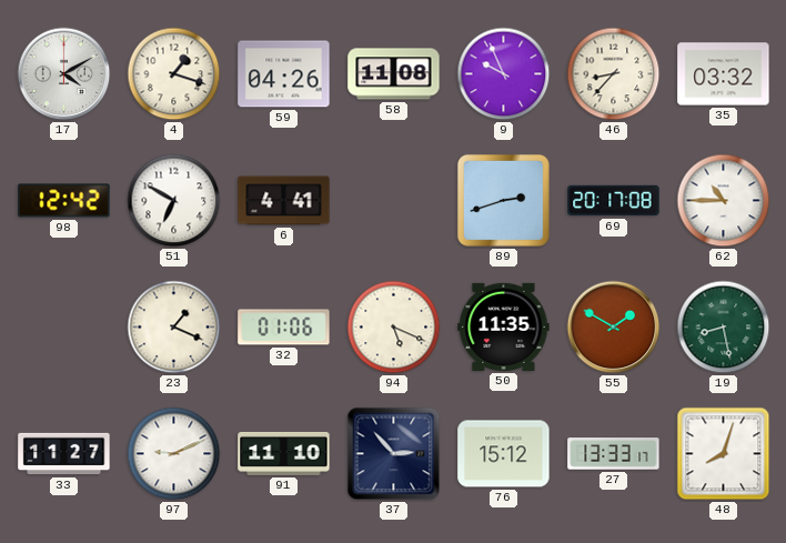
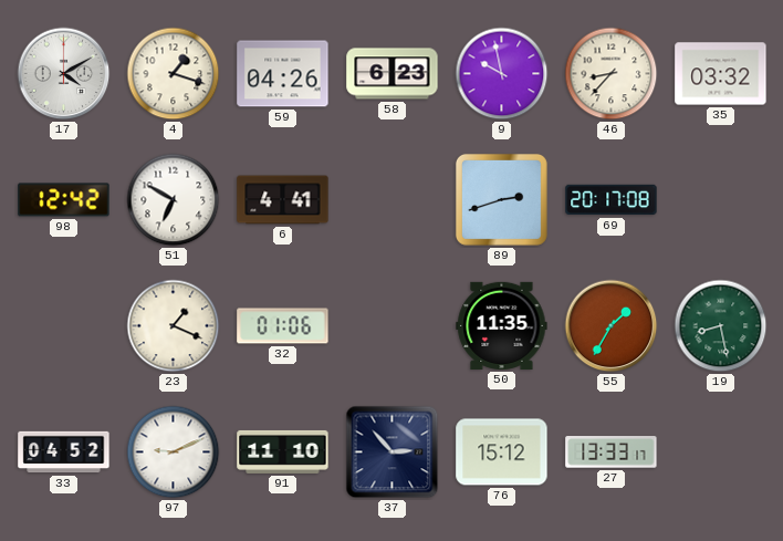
58: 11:08 -> 6:23 (393, 74)
9: 9:56 -> 9:58 (502, 74)
62: 10:45 -> none (724, 201)
94: 5:19 -> none (394, 328)
55: 1:50 -> 1:35 (612, 326)
33: 11:27 -> 04:52 (64, 452)
48: 8:03 -> none (724, 454)
